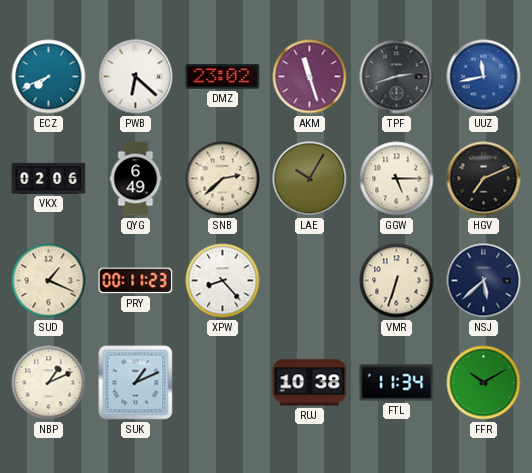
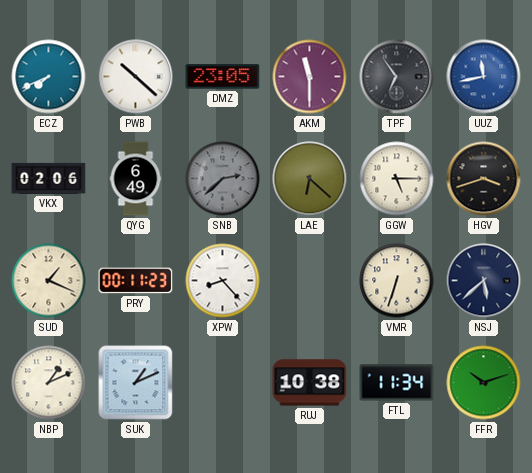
PWB: 6:22 -> 10:22 (136, 77)
DMZ: 23:02 -> 23:05 (223, 77)
AKM: 11:27 -> 11:30 (310, 77)
TPF: 2:42 -> 6:54 (397, 77)
SNB dial: cream -> grey (223, 179)
LAE: 10:05 -> 6:22 (310, 179)
HGV: 7:11 -> 3:42 (484, 179)
FFR: 10:10 -> 10:12 (484, 383)
